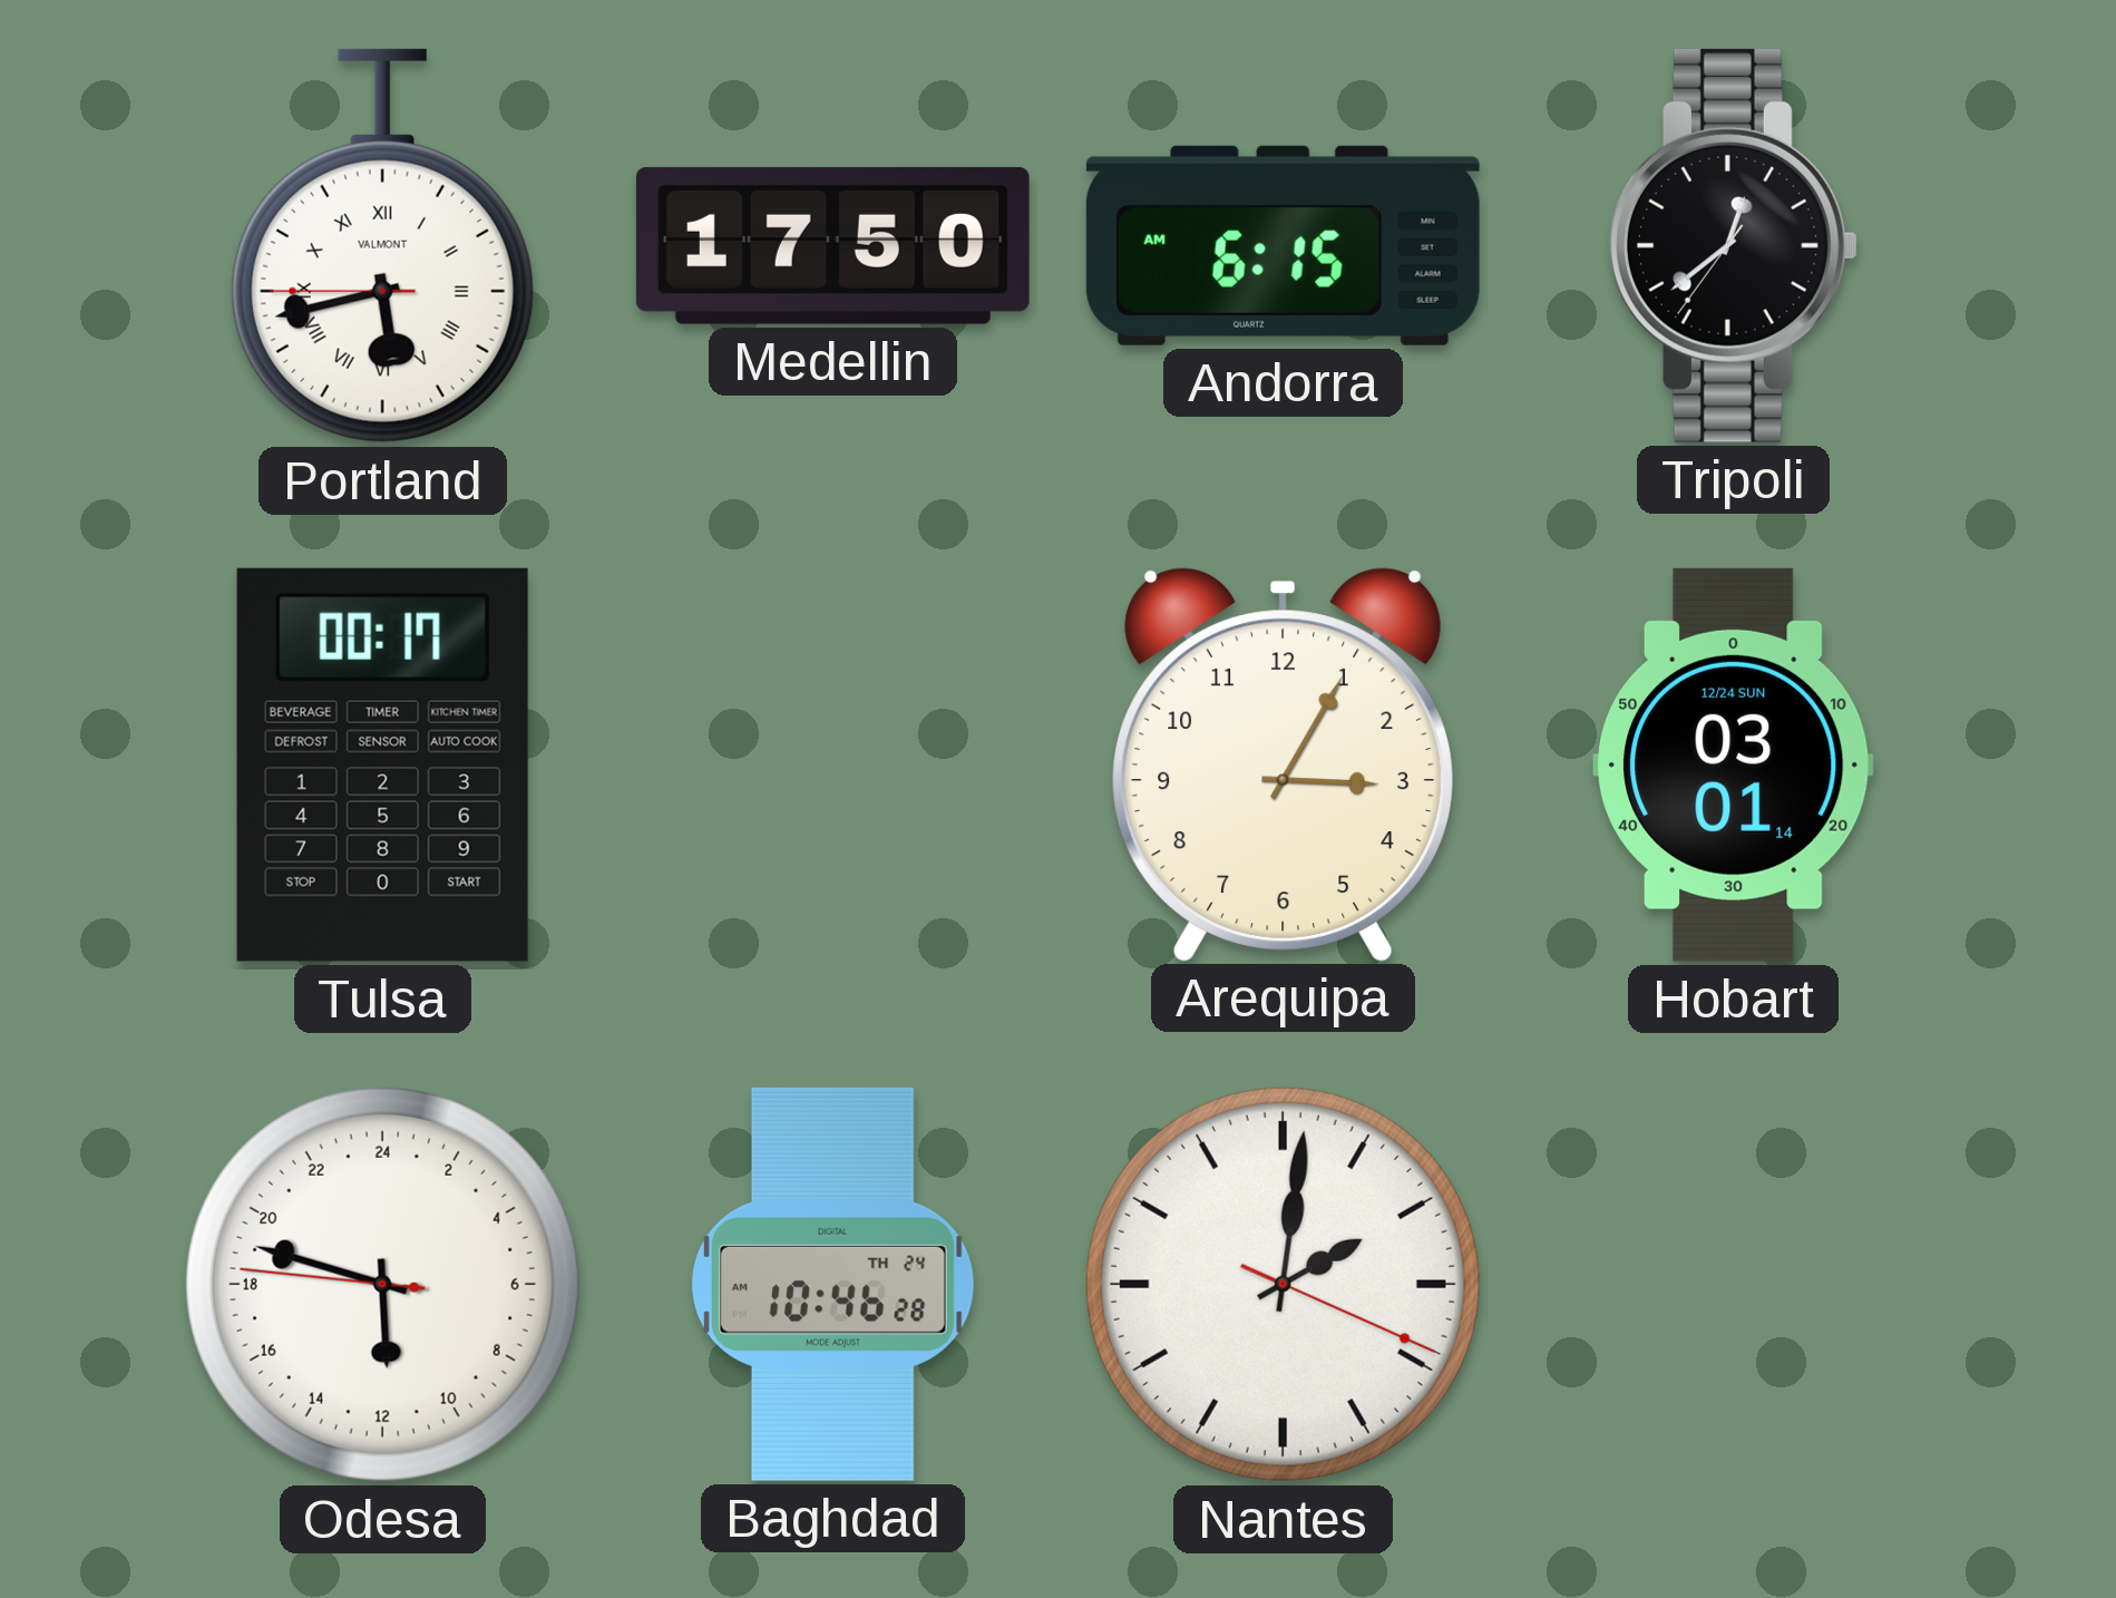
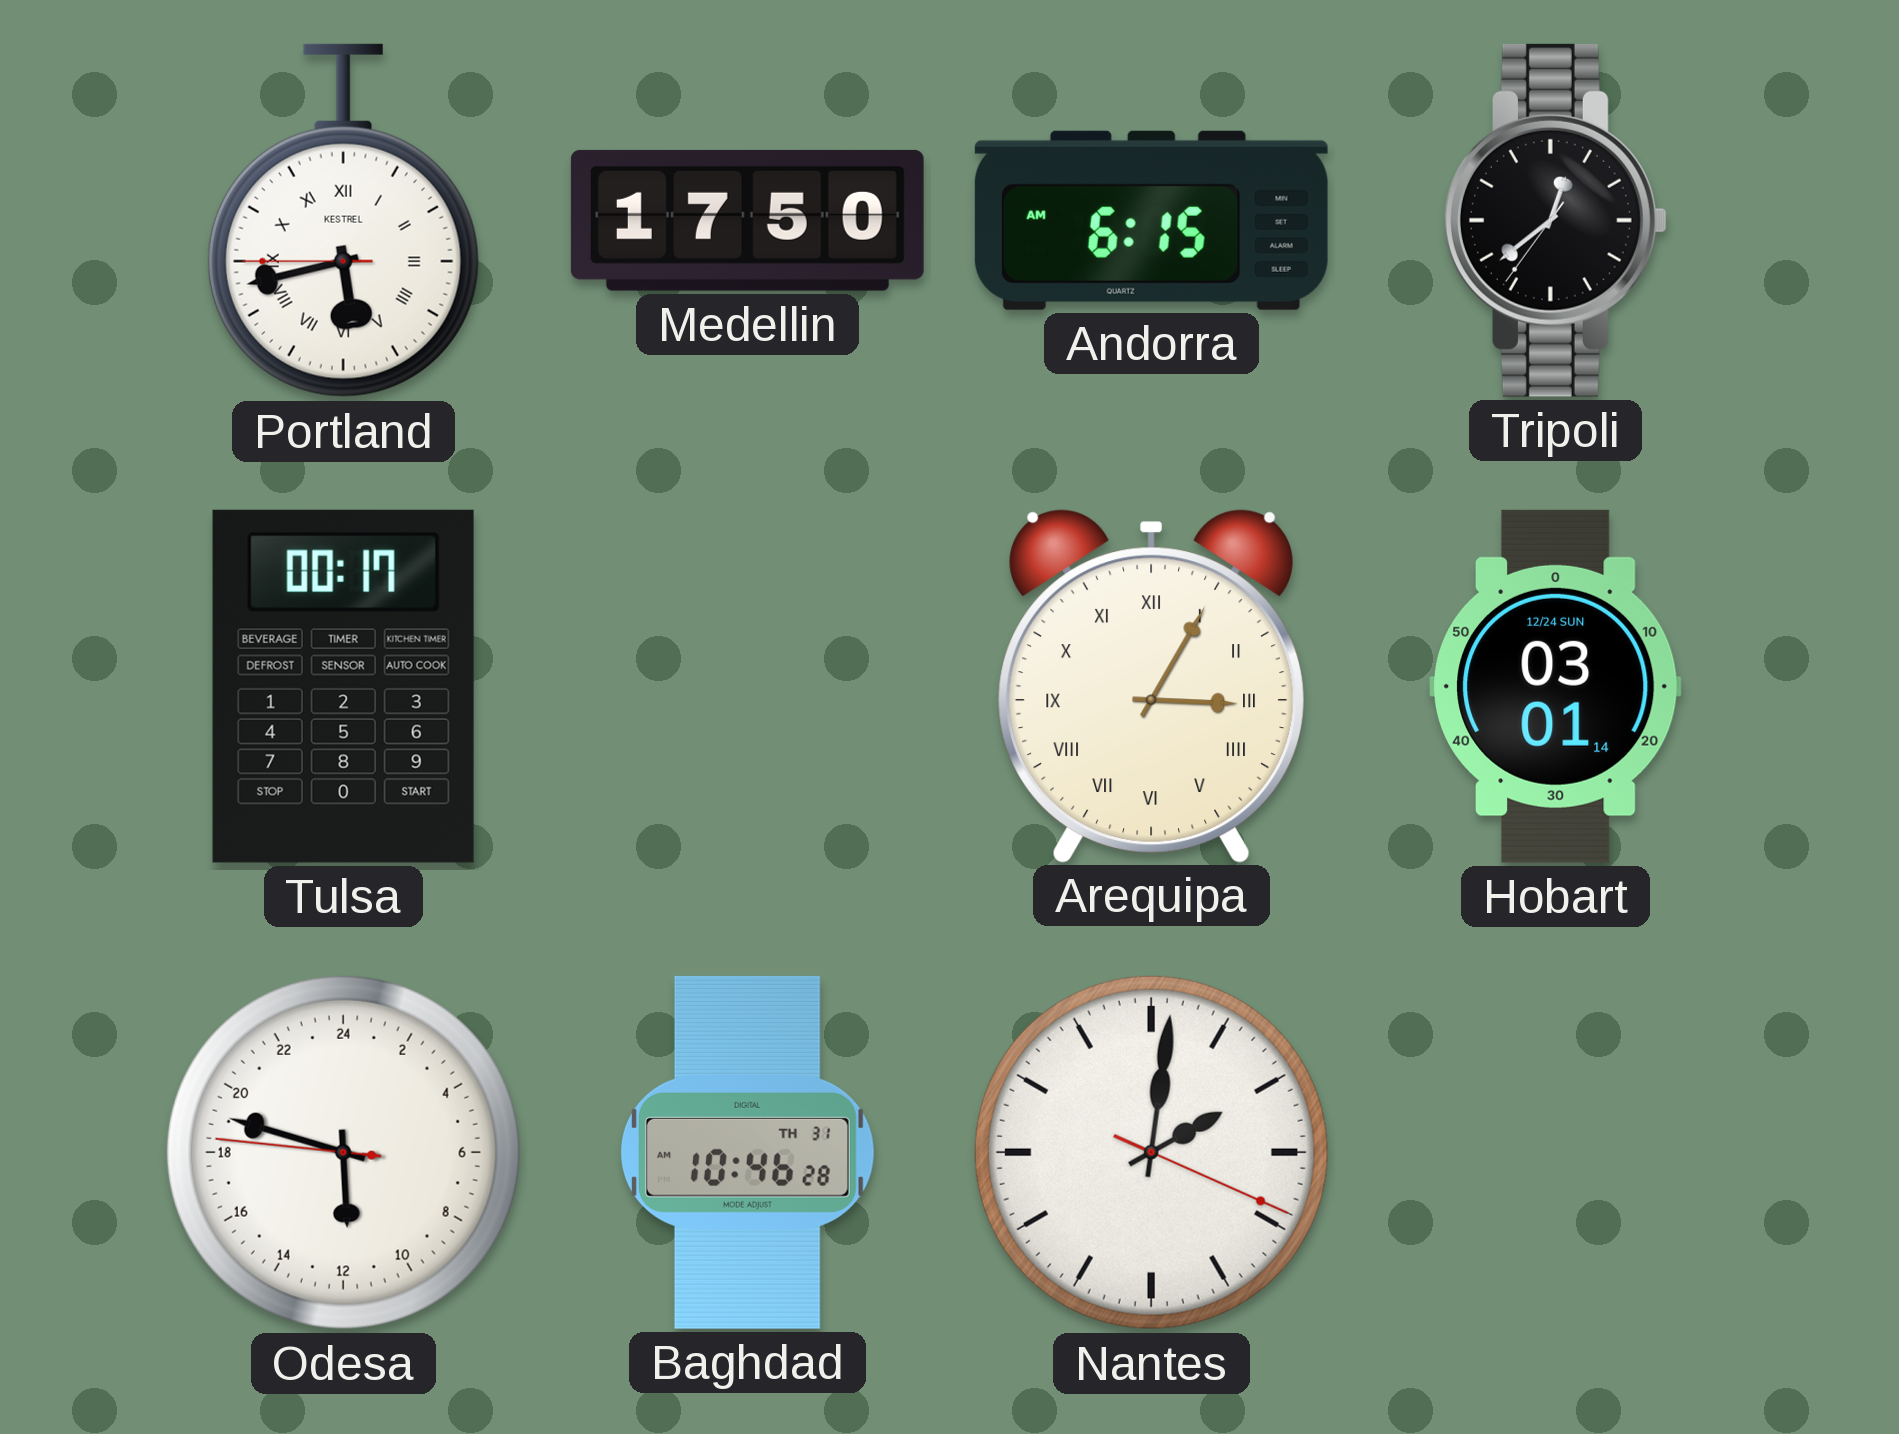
Portland brand: VALMONT -> KESTREL (343, 221)
Arequipa numerals: Arabic -> Roman (1151, 686)
Baghdad date: TH 24 -> TH 31 (747, 1152)
